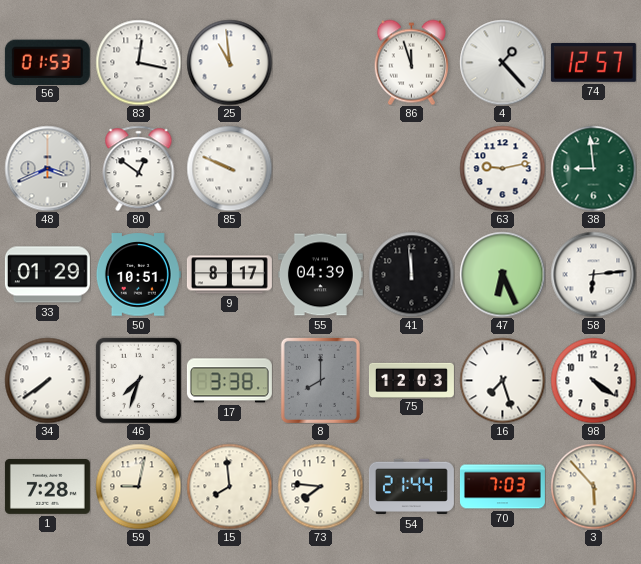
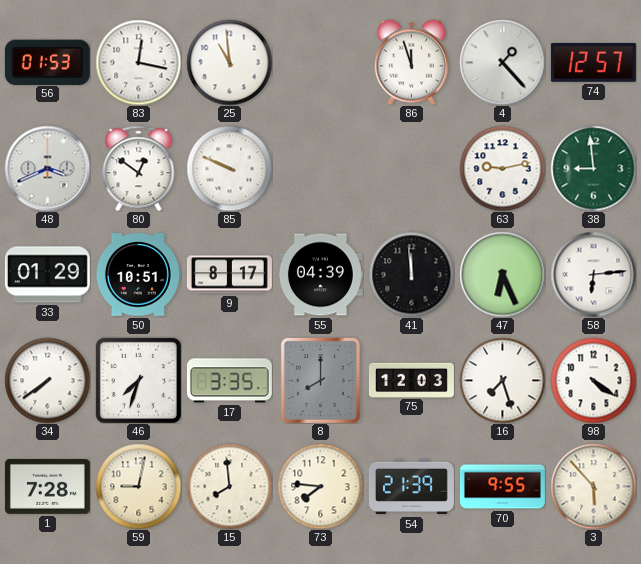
17: 3:38 -> 3:35 (229, 381)
54: 21:44 -> 21:39 (411, 487)
70: 7:03 -> 9:55 (502, 487)
